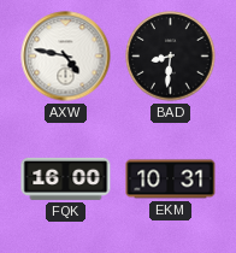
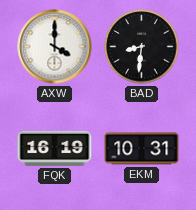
AXW: 4:47 -> 4:00 (55, 47)
FQK: 16:00 -> 16:19 (55, 148)
